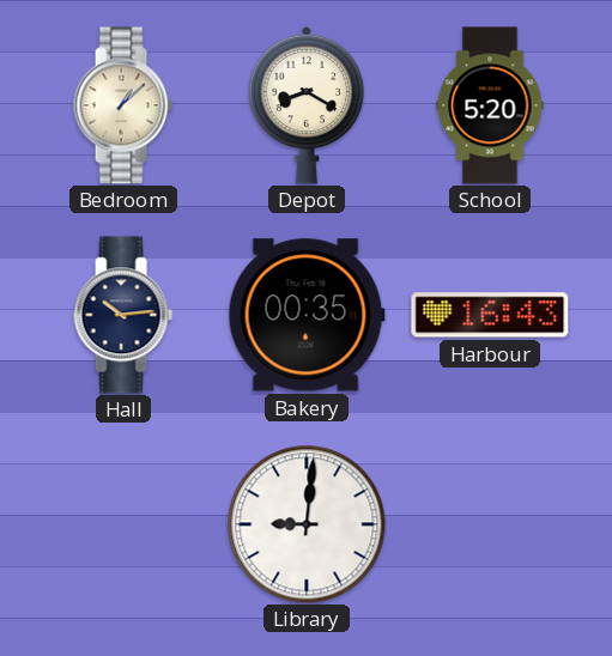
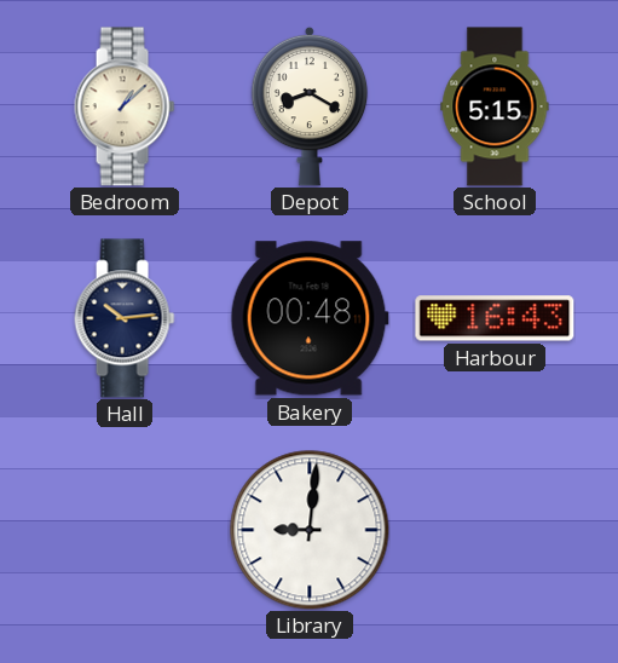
School: 5:20 -> 5:15 (495, 106)
Bakery: 00:35 -> 00:48 (310, 318)
